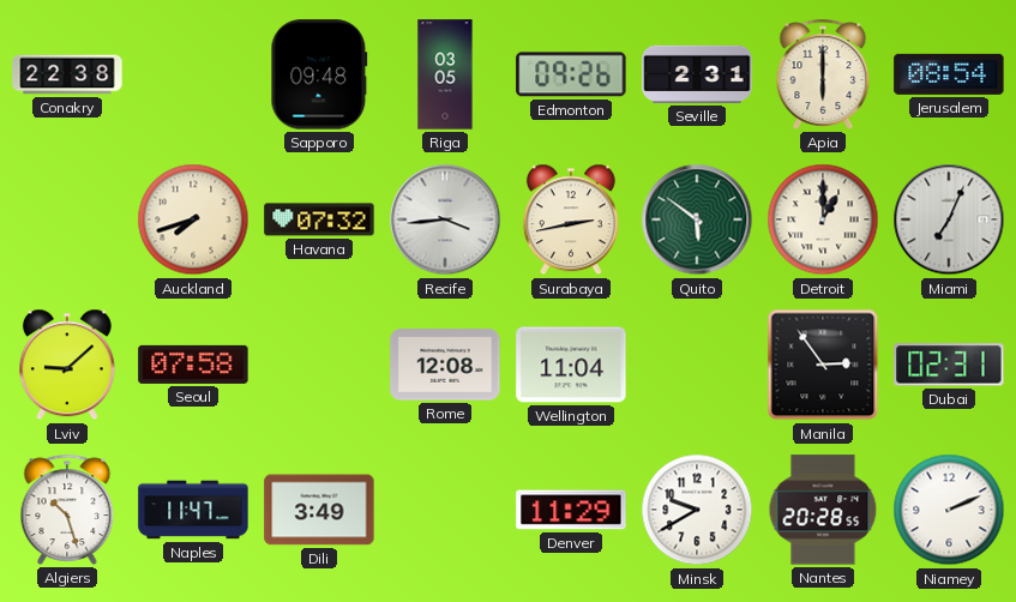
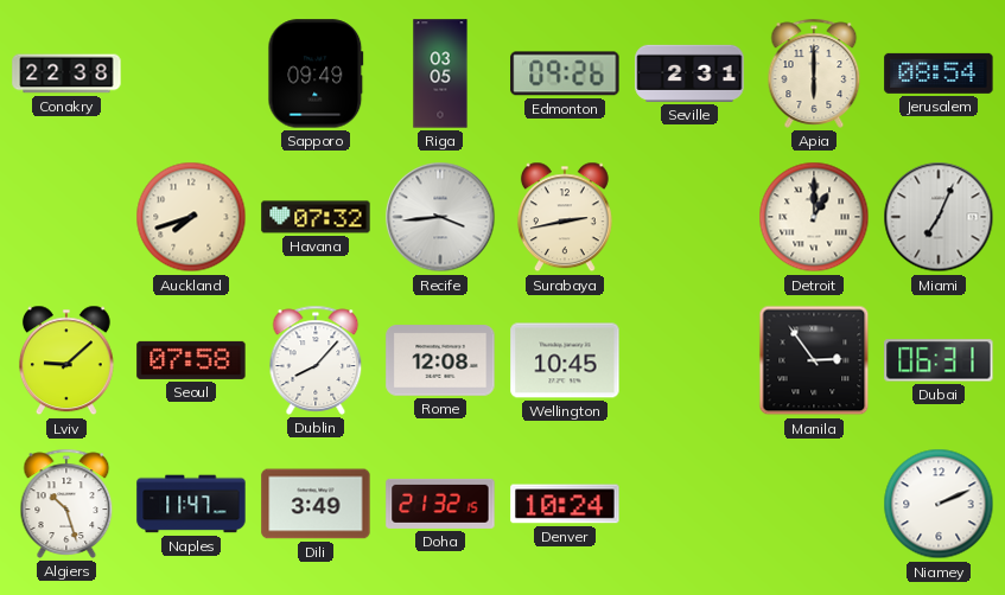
Sapporo: 09:48 -> 09:49 (316, 73)
Quito: 5:51 -> none (697, 219)
Dublin: none -> 8:07 (316, 360)
Wellington: 11:04 -> 10:45 (565, 360)
Dubai: 02:31 -> 06:31 (939, 360)
Doha: none -> 21:32 (440, 504)
Denver: 11:29 -> 10:24 (565, 504)
Minsk: 9:40 -> none (697, 510)
Nantes: 20:28 -> none (823, 510)
